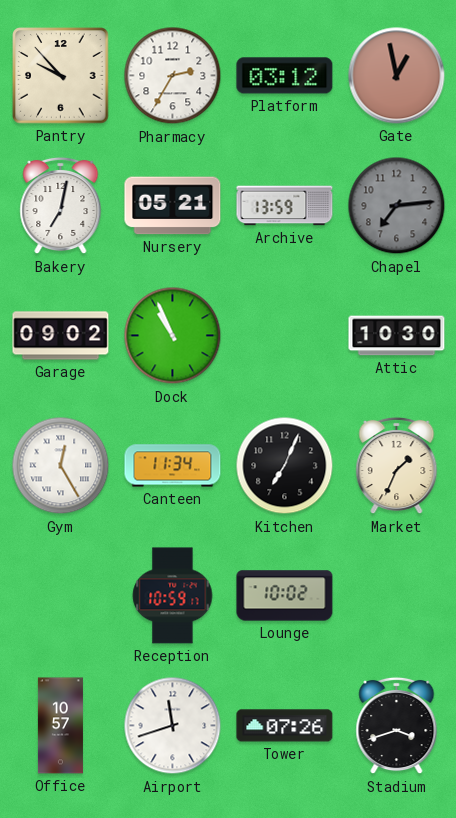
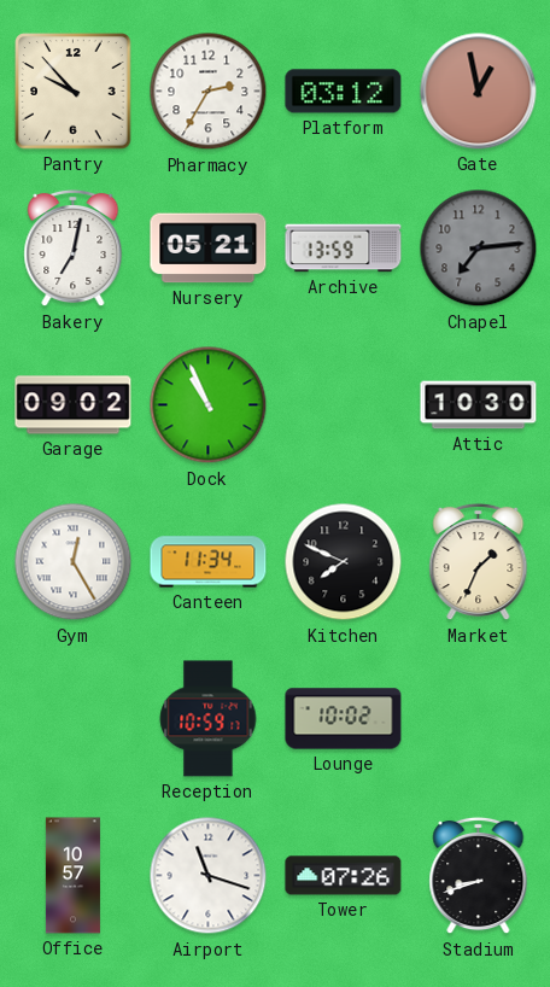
Kitchen: 7:04 -> 7:49 (344, 562)
Airport: 11:42 -> 11:18 (209, 876)
Stadium: 3:42 -> 8:42 (479, 876)
